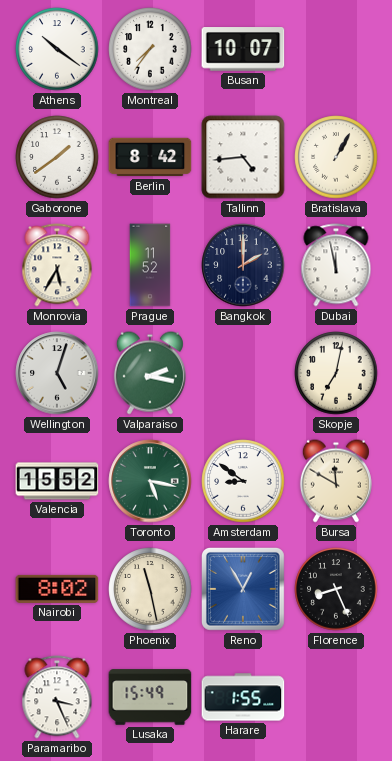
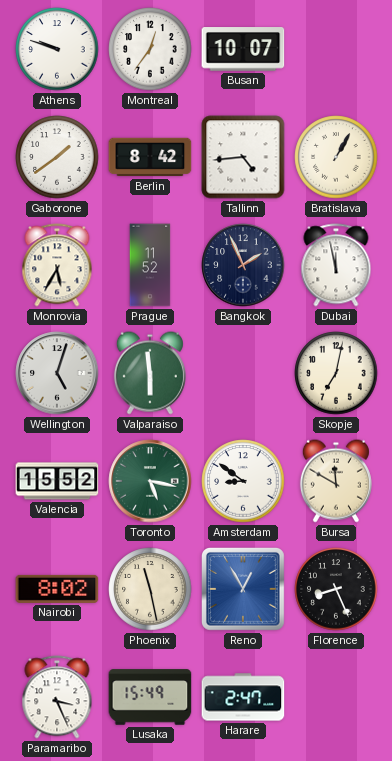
Athens: 10:21 -> 9:48 (57, 49)
Montreal: 7:36 -> 12:36 (150, 49)
Bangkok: 2:00 -> 1:56 (243, 265)
Valparaiso: 2:17 -> 5:59 (150, 373)
Harare: 1:55 -> 2:47 (243, 697)
